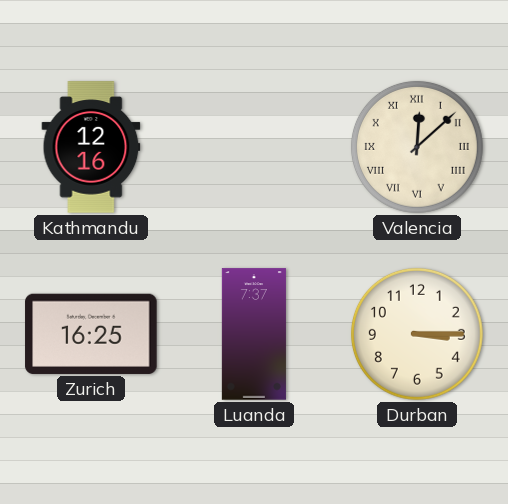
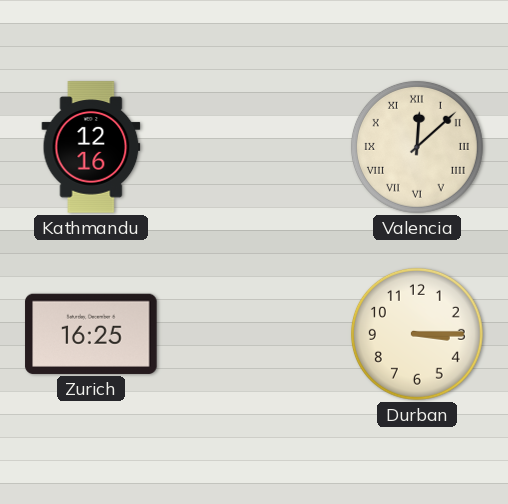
Luanda: 7:37 -> none (254, 334)
